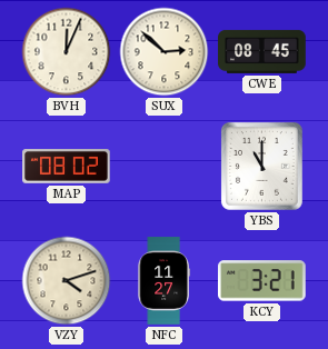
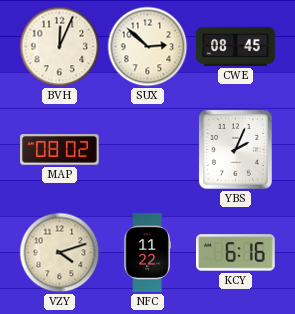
YBS: 11:00 -> 2:04 (235, 149)
NFC: 11:27 -> 11:22 (147, 253)
KCY: 3:21 -> 6:16 (236, 253)
